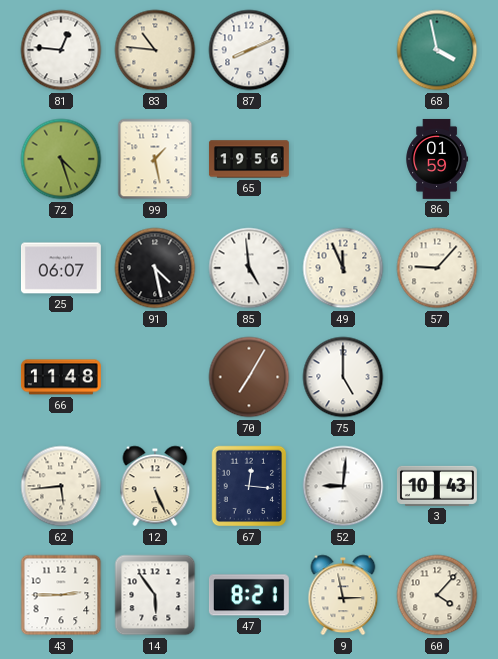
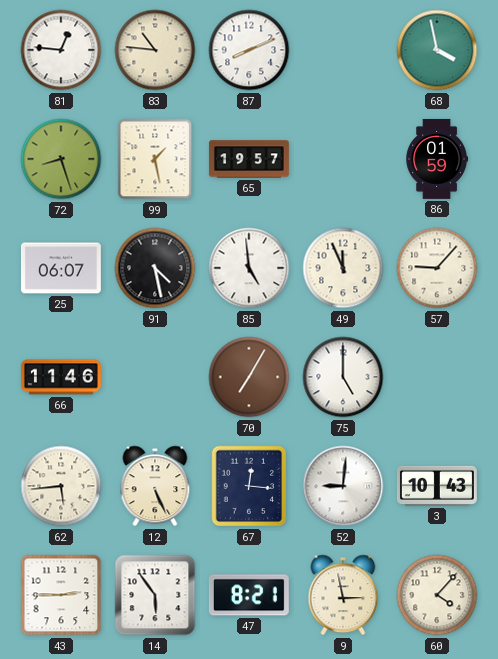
72: 4:27 -> 8:27 (61, 159)
65: 19:56 -> 19:57 (249, 159)
66: 11:48 -> 11:46 (61, 377)
